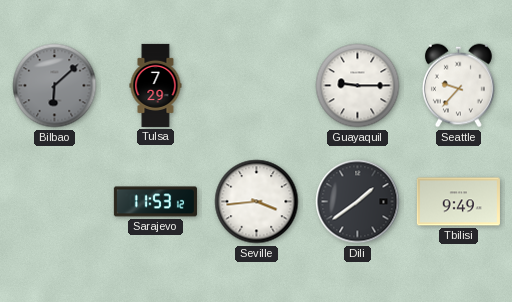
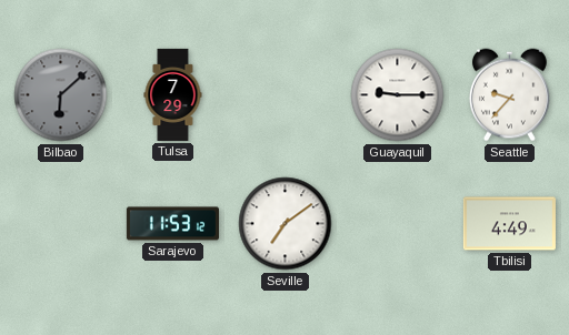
Seville: 3:44 -> 7:09 (286, 224)
Dili: 1:39 -> none (358, 202)
Tbilisi: 9:49 -> 4:49 (509, 224)
